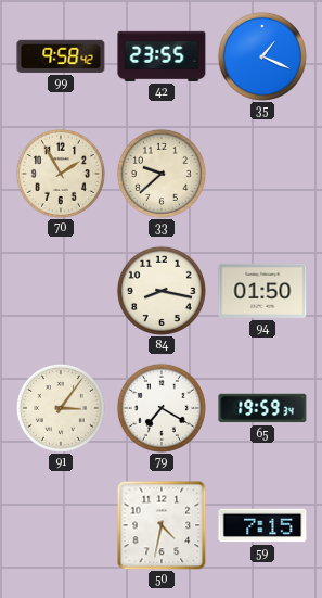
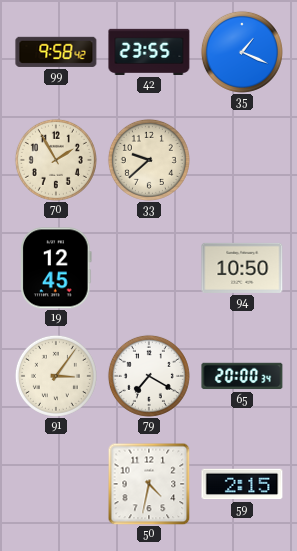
19: none -> 12:45 (56, 268)
84: 8:17 -> none (162, 291)
94: 01:50 -> 10:50 (242, 268)
65: 19:59 -> 20:00 (242, 376)
59: 7:15 -> 2:15 (242, 484)
